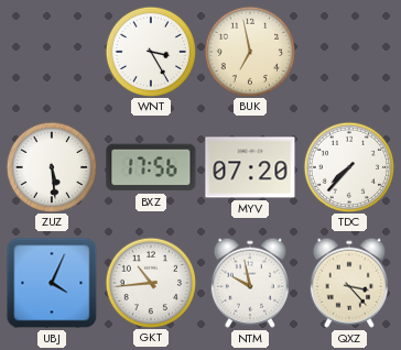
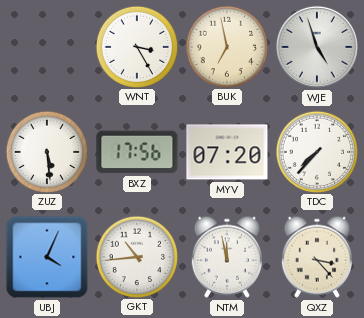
WJE: none -> 4:57 (317, 47)
NTM: 9:58 -> 11:58 (227, 257)
